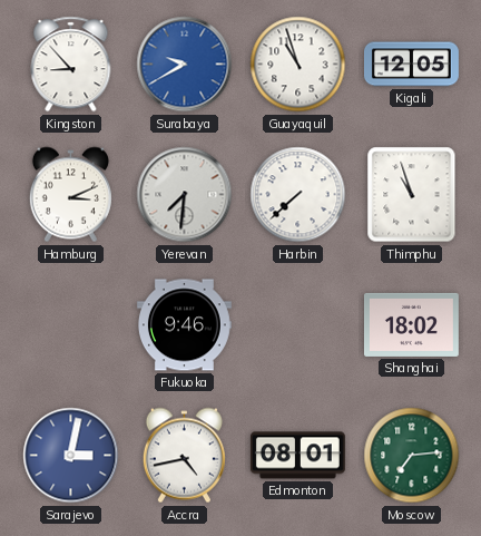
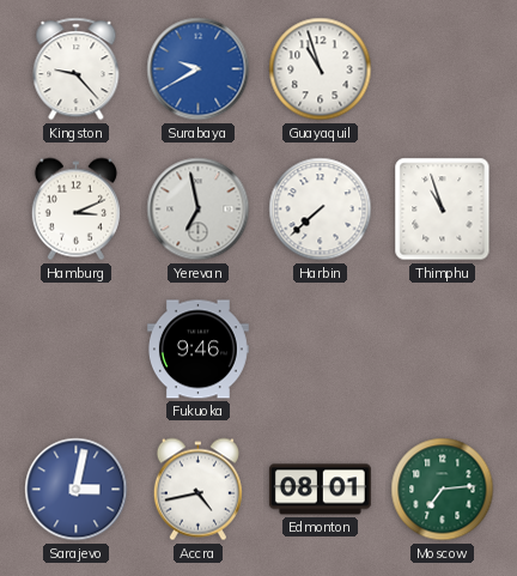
Kingston: 8:53 -> 9:23 (77, 69)
Kigali: 12:05 -> none (412, 65)
Yerevan: 7:31 -> 6:58 (199, 210)
Shanghai: 18:02 -> none (411, 324)
